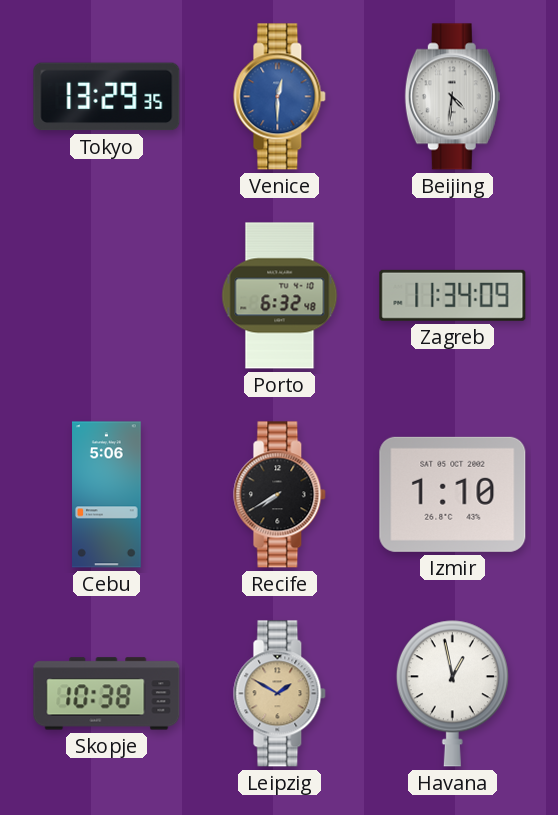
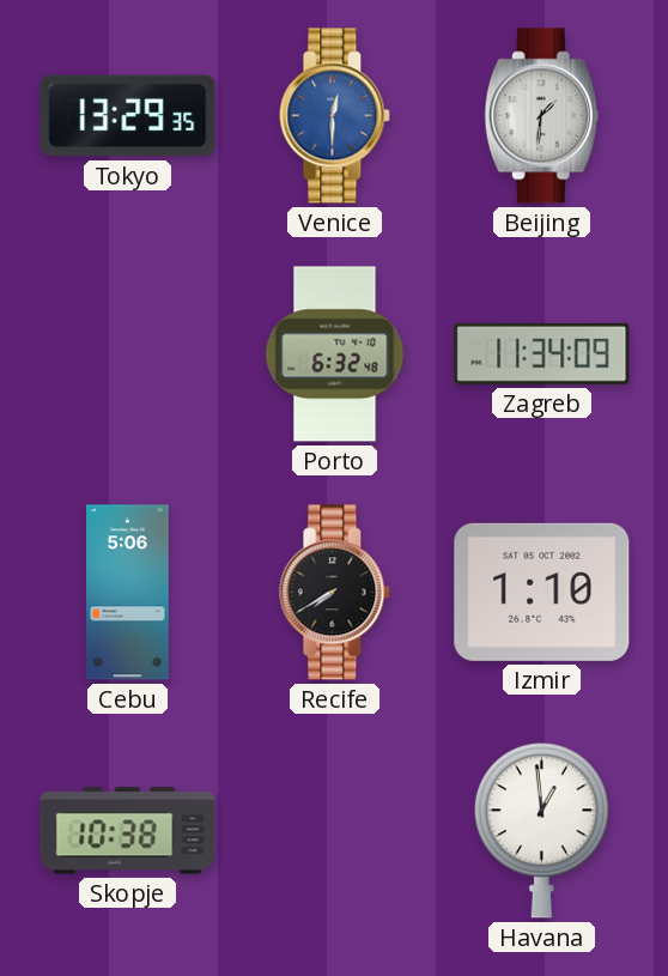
Beijing: 4:31 -> 1:31 (541, 116)
Leipzig: 1:50 -> none (280, 694)
Havana: 12:58 -> 12:59 (541, 831)
